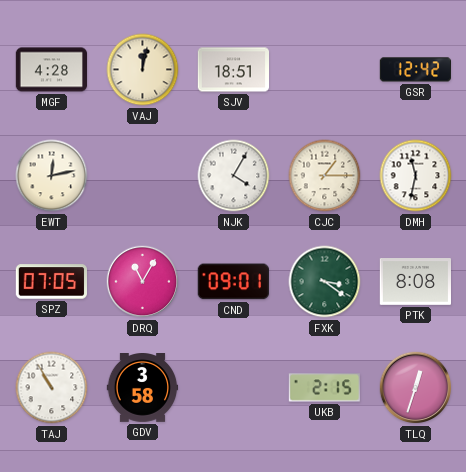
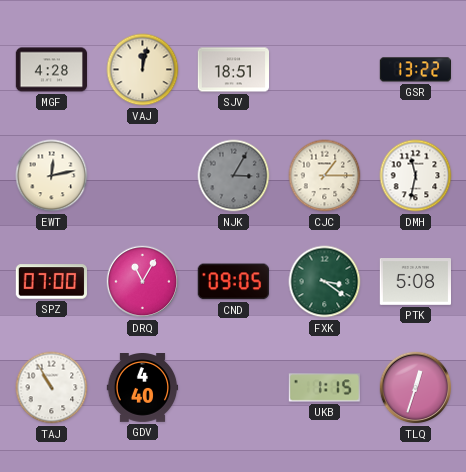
GSR: 12:42 -> 13:22 (415, 70)
NJK: 4:05 -> 3:05 (234, 176)
NJK dial: white -> grey (234, 176)
SPZ: 07:05 -> 07:00 (51, 282)
CND: 09:01 -> 09:05 (233, 282)
PTK: 8:08 -> 5:08 (416, 282)
GDV: 3:58 -> 4:40 (143, 388)
UKB: 2:15 -> 1:15 (324, 388)
